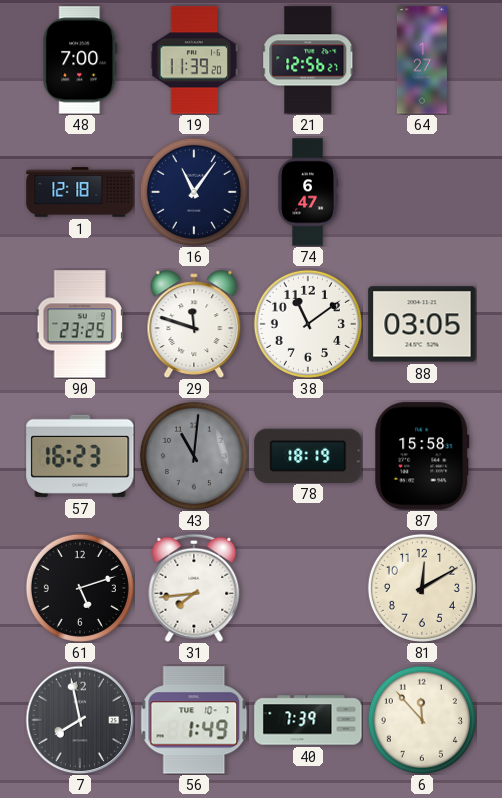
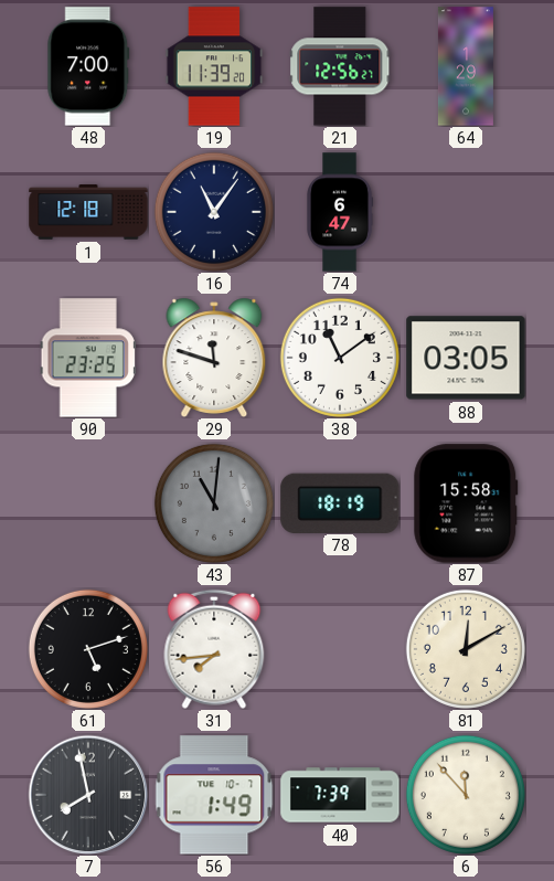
64: 1:27 -> 1:29 (466, 66)
57: 16:23 -> none (80, 456)
